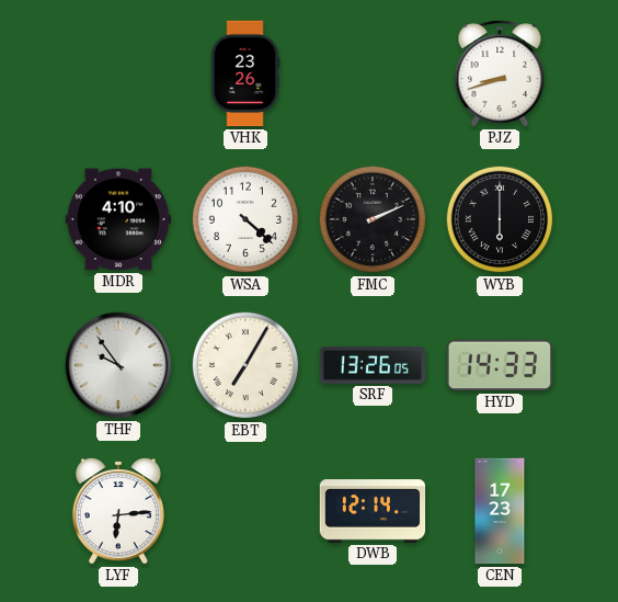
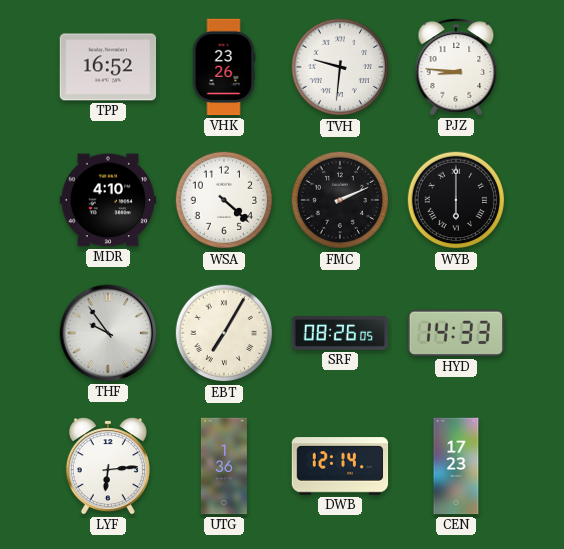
TPP: none -> 16:52 (108, 67)
TVH: none -> 9:31 (340, 67)
PJZ: 8:42 -> 8:46 (456, 67)
SRF: 13:26 -> 08:26 (340, 334)
UTG: none -> 1:36 (224, 466)
